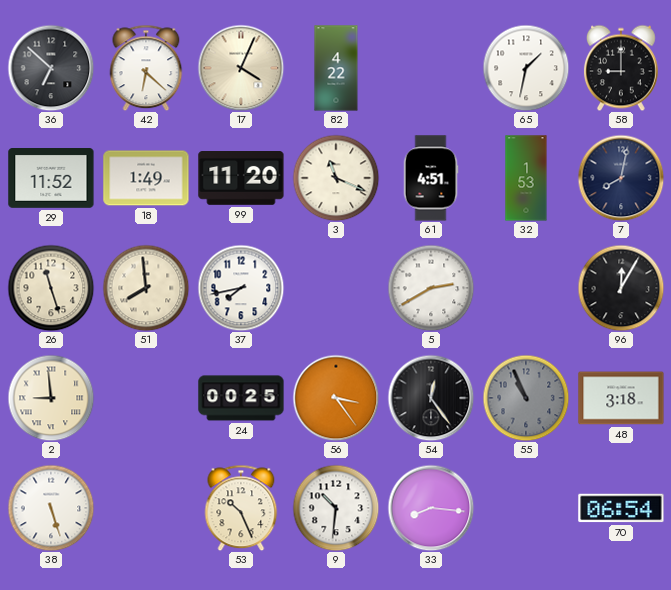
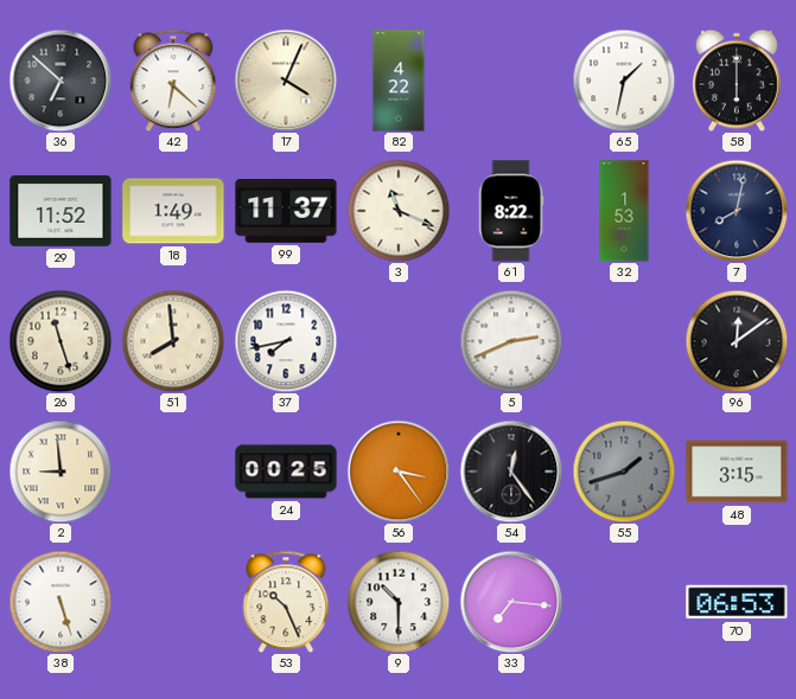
58: 9:00 -> 6:00 (737, 81)
99: 11:20 -> 11:37 (286, 212)
61: 4:51 -> 8:22 (511, 211)
5: 2:40 -> 2:41 (511, 341)
96: 12:05 -> 12:09 (737, 341)
55: 10:56 -> 1:42 (624, 472)
48: 3:18 -> 3:15 (737, 472)
9: 10:31 -> 10:30 (399, 602)
33: 8:16 -> 7:16 (511, 602)
70: 06:54 -> 06:53 (737, 602)
